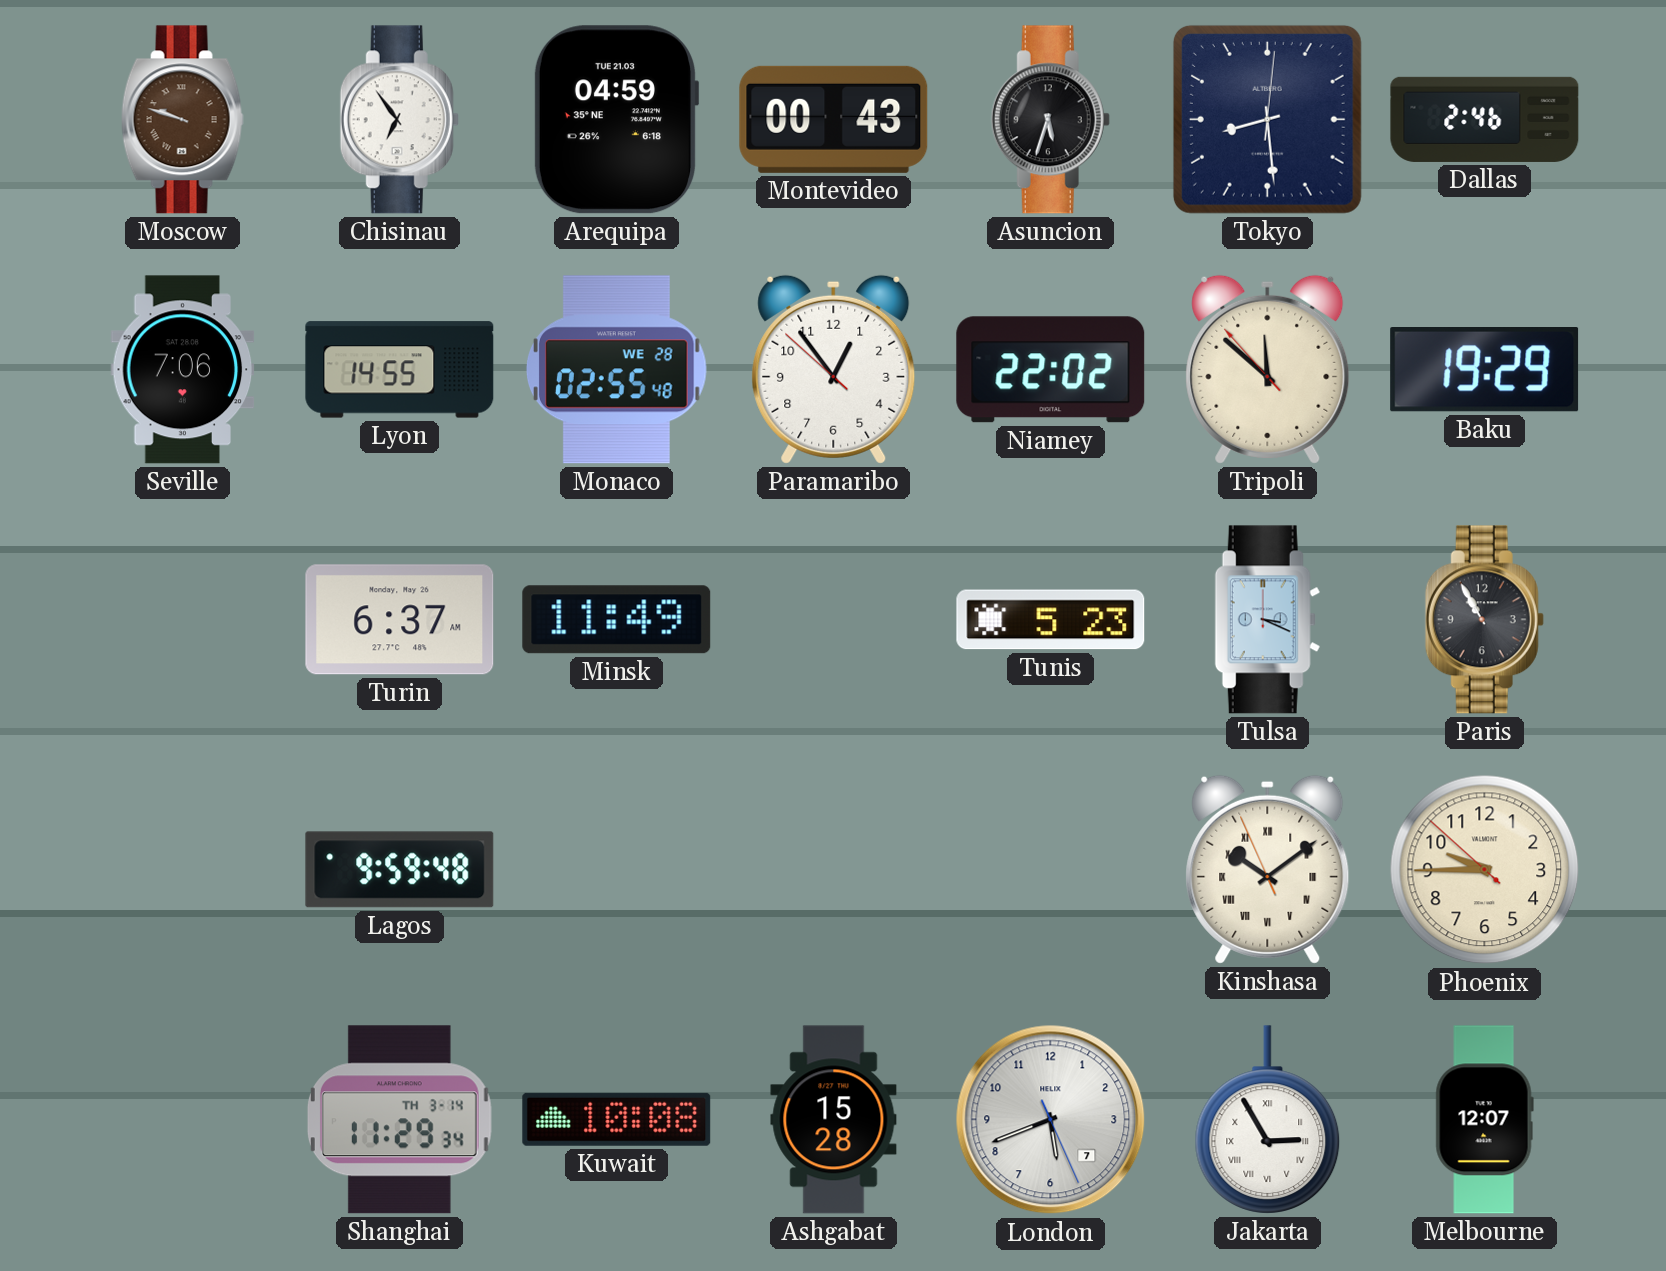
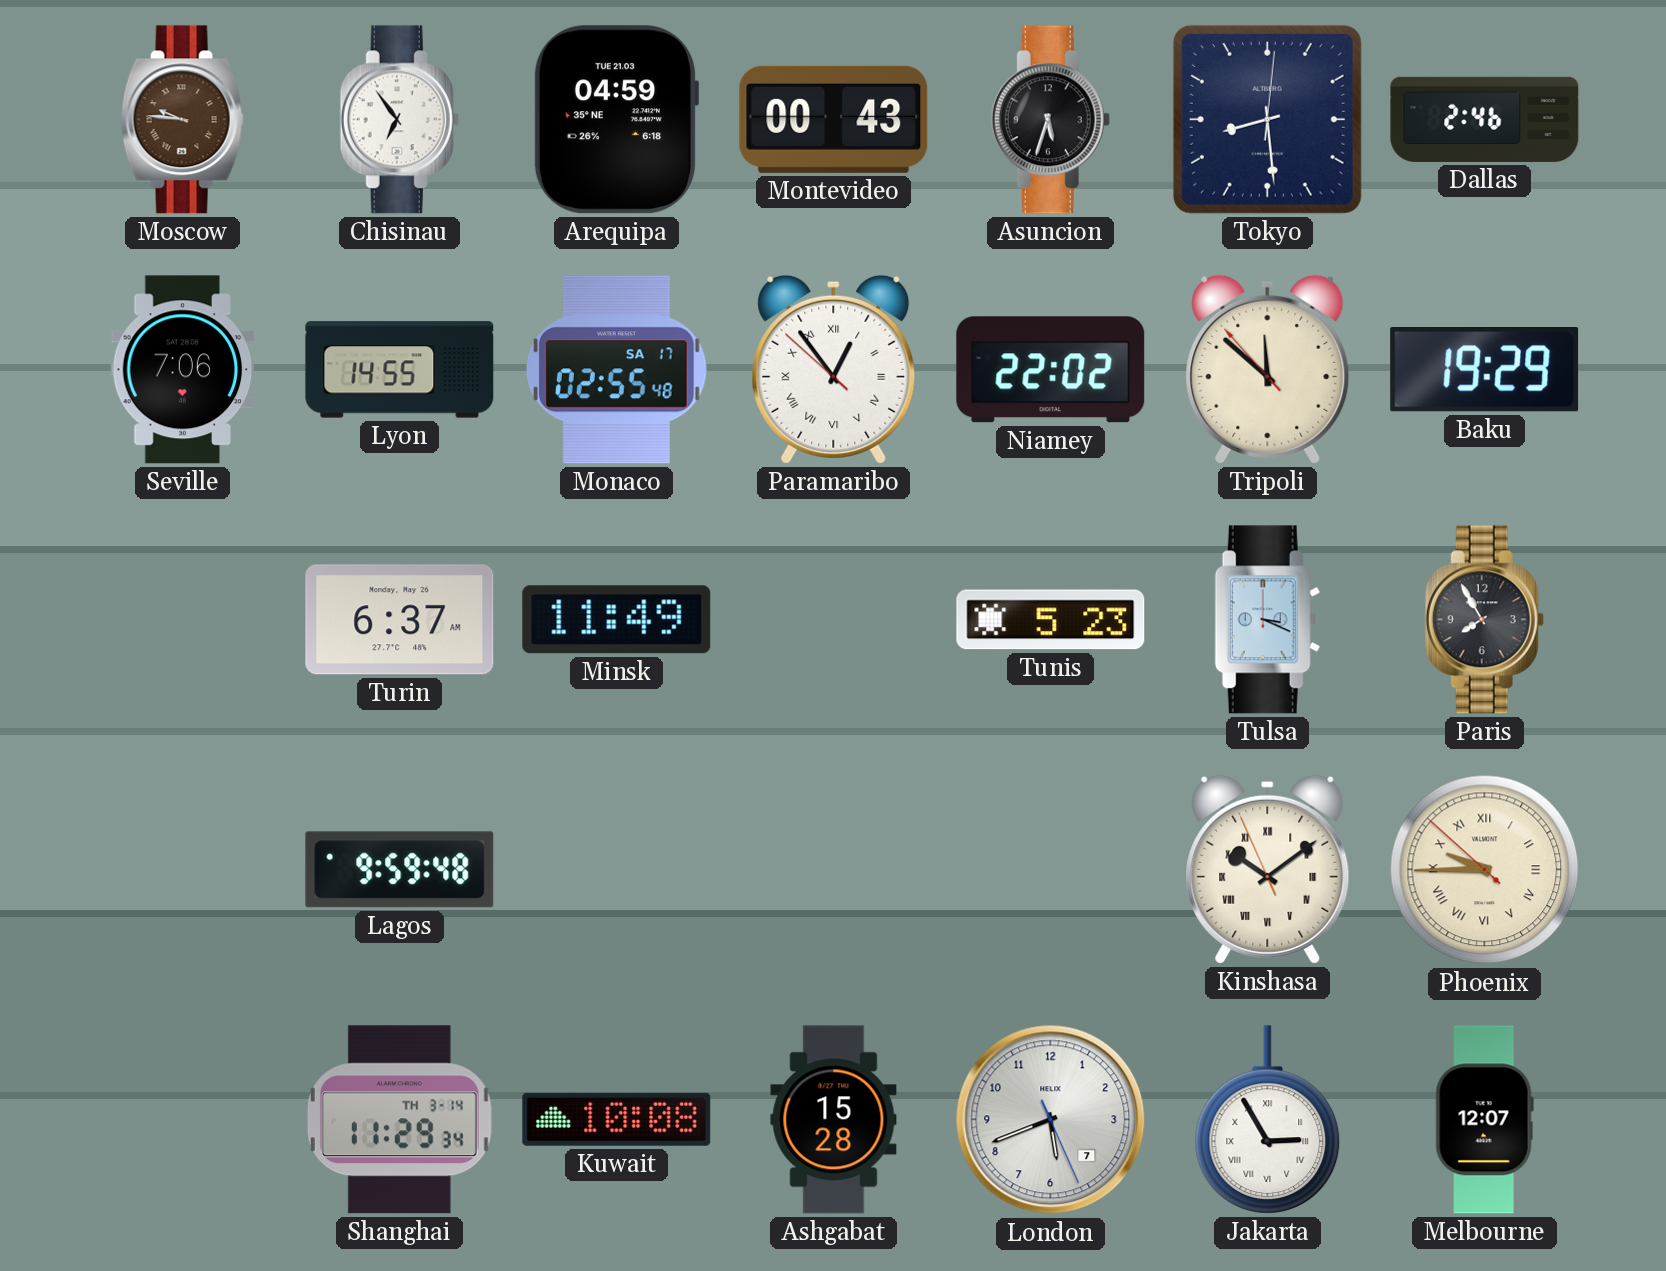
Moscow: 9:48 -> 9:46 (182, 120)
Monaco date: WE 28 -> SA 17 (617, 370)
Paramaribo numerals: Arabic -> Roman (834, 369)
Paris: 10:55 -> 7:55 (1484, 620)
Phoenix numerals: Arabic -> Roman (1485, 870)
